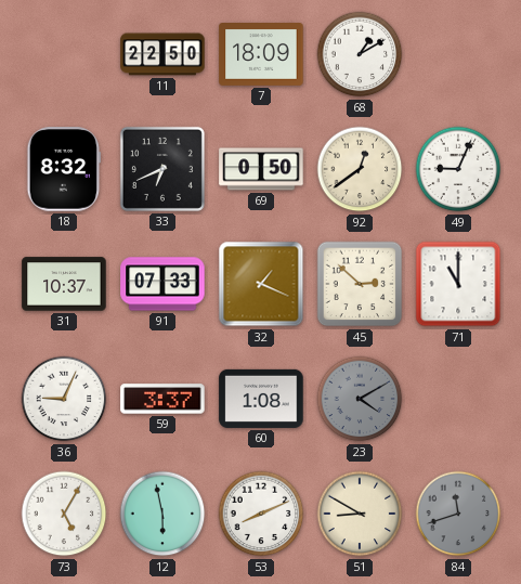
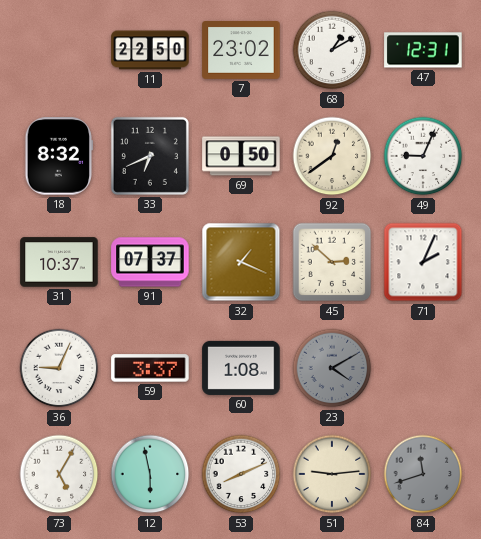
7: 18:09 -> 23:02 (241, 51)
47: none -> 12:31 (423, 50)
91: 07:33 -> 07:37 (150, 262)
71: 11:00 -> 2:04 (423, 262)
51: 8:50 -> 9:14 (332, 474)
